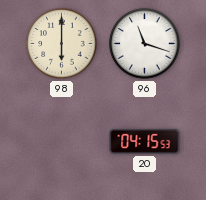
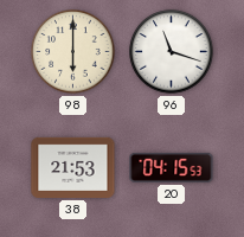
38: none -> 21:53 (73, 167)
